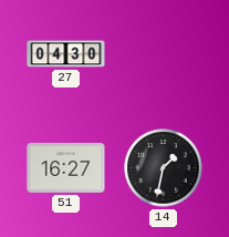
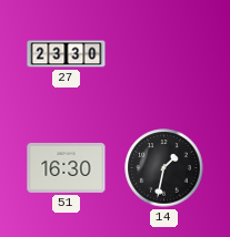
27: 04:30 -> 23:30 (67, 54)
51: 16:27 -> 16:30 (67, 167)
